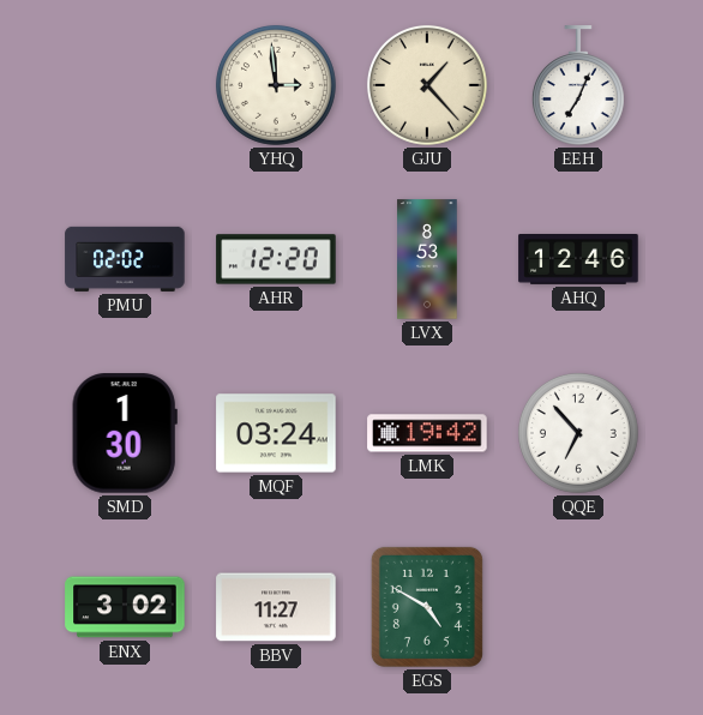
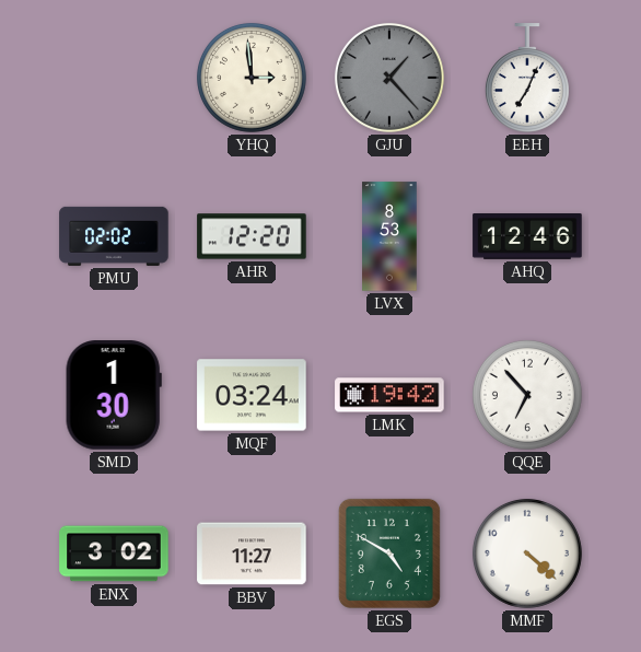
GJU dial: cream -> grey (389, 78)
MMF: none -> 4:22 (527, 554)
